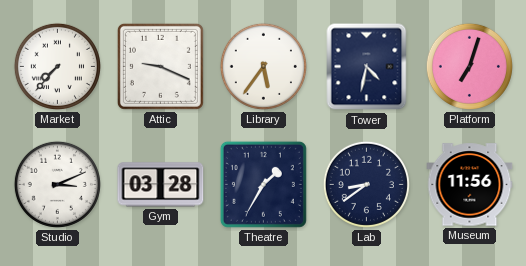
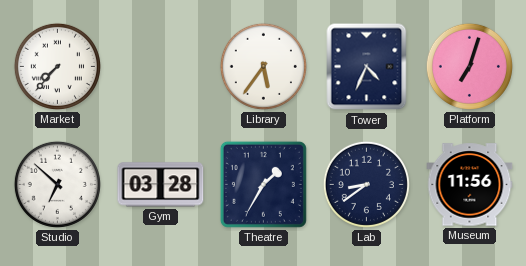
Attic: 9:19 -> none (160, 66)
Tower: 4:32 -> 4:34 (367, 67)
Studio: 3:11 -> 6:52 (57, 184)
